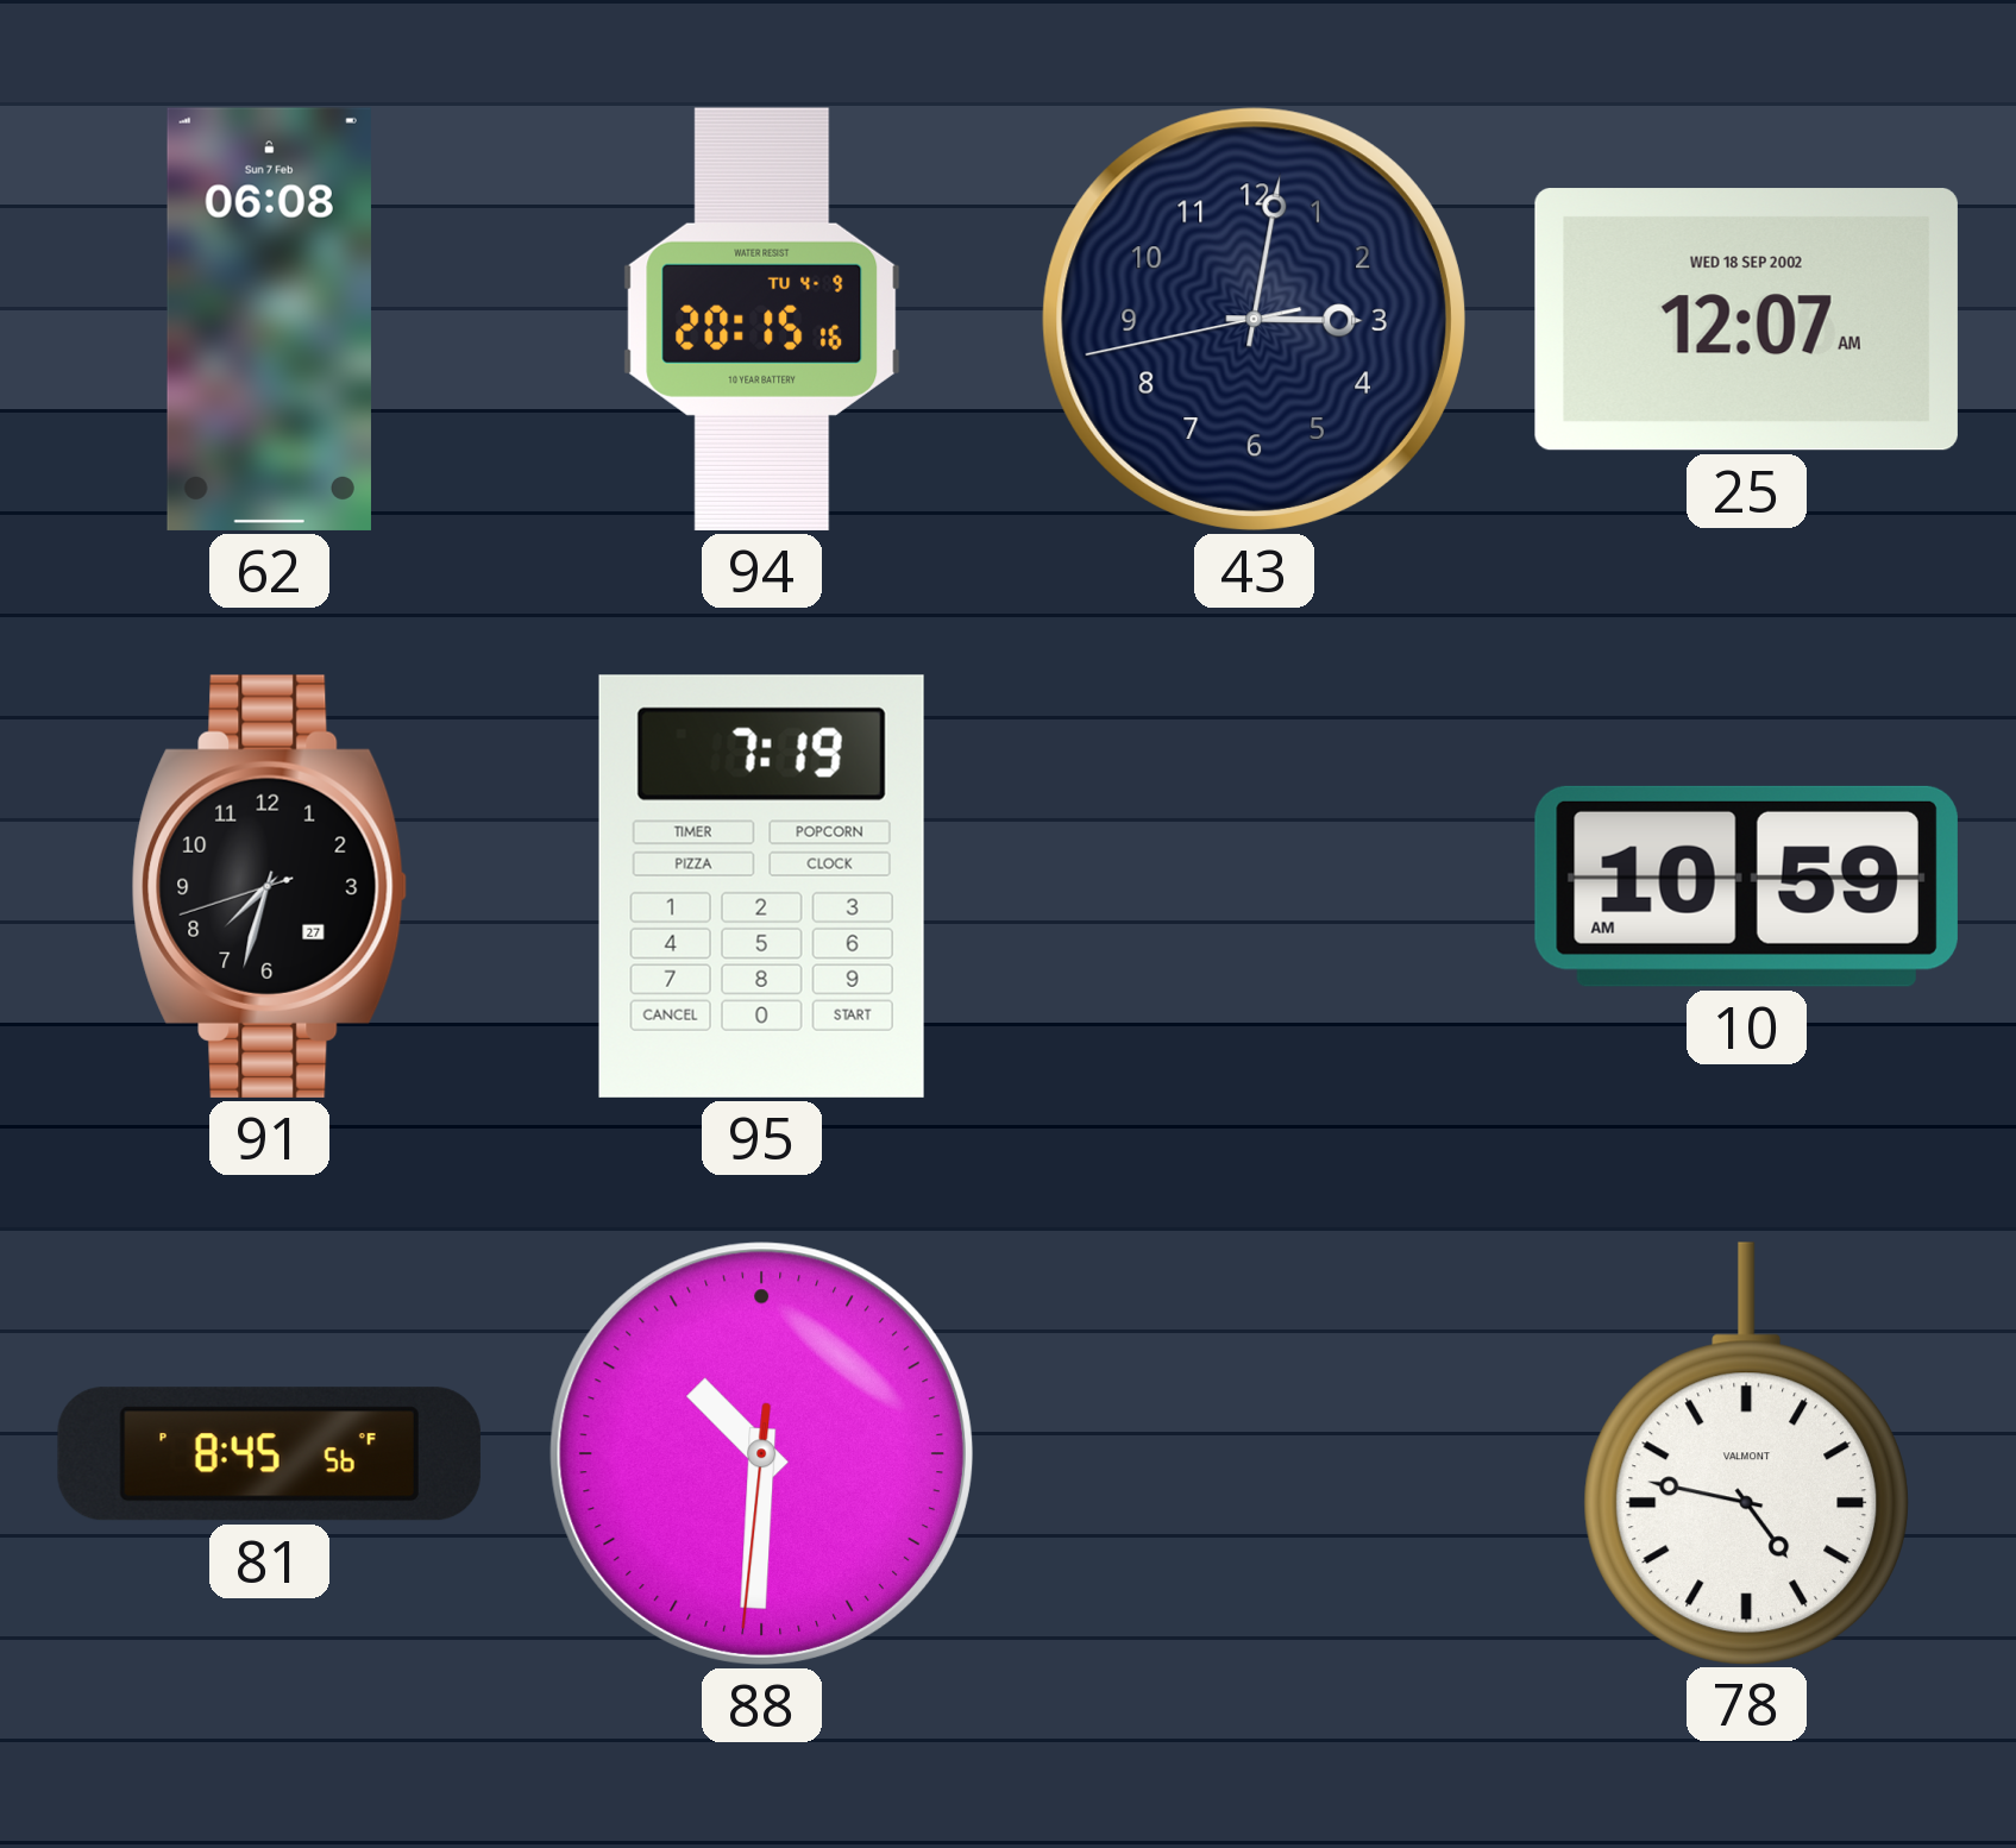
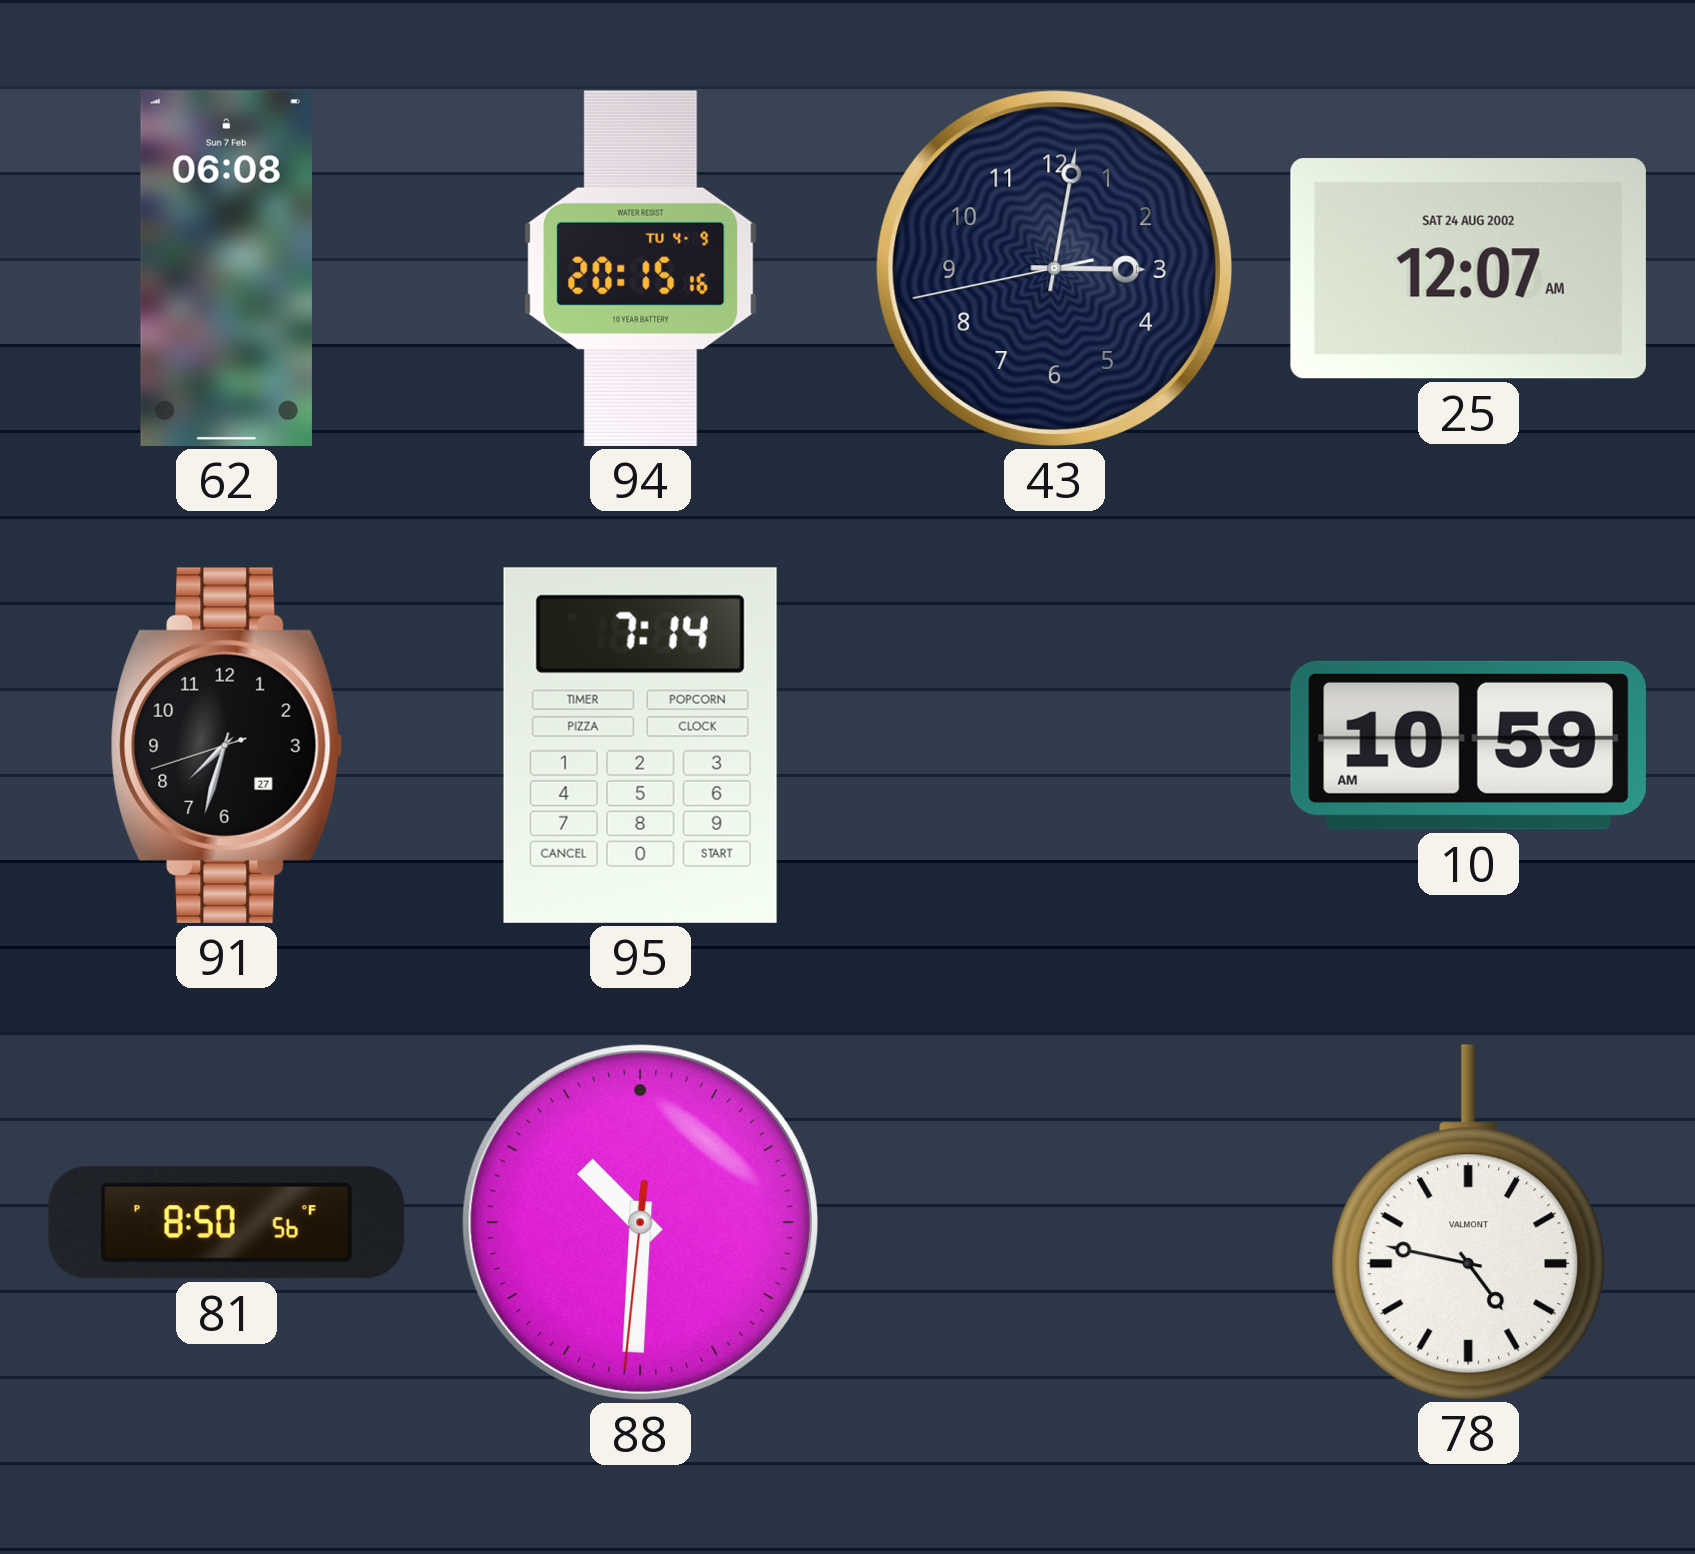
25 date: WED 18 SEP 2002 -> SAT 24 AUG 2002 (1468, 269)
95: 7:19 -> 7:14 (640, 745)
81: 8:45 -> 8:50 (226, 1223)
